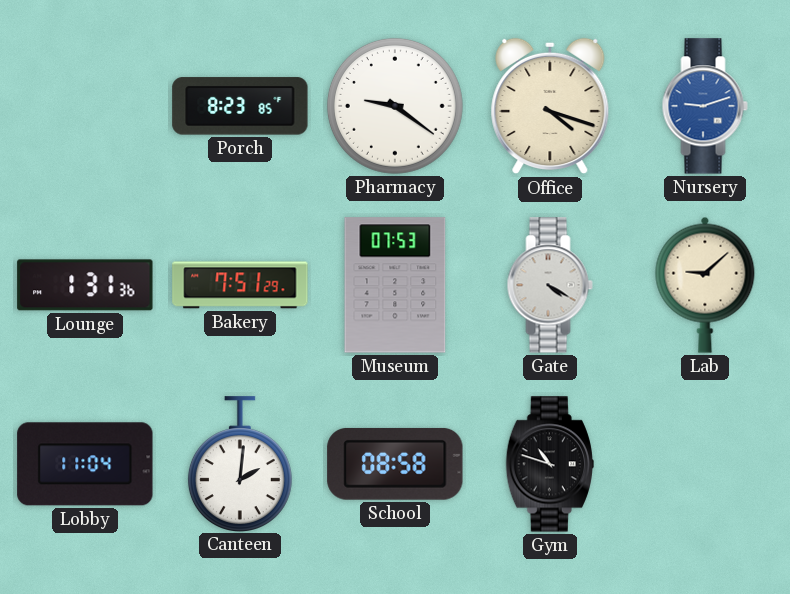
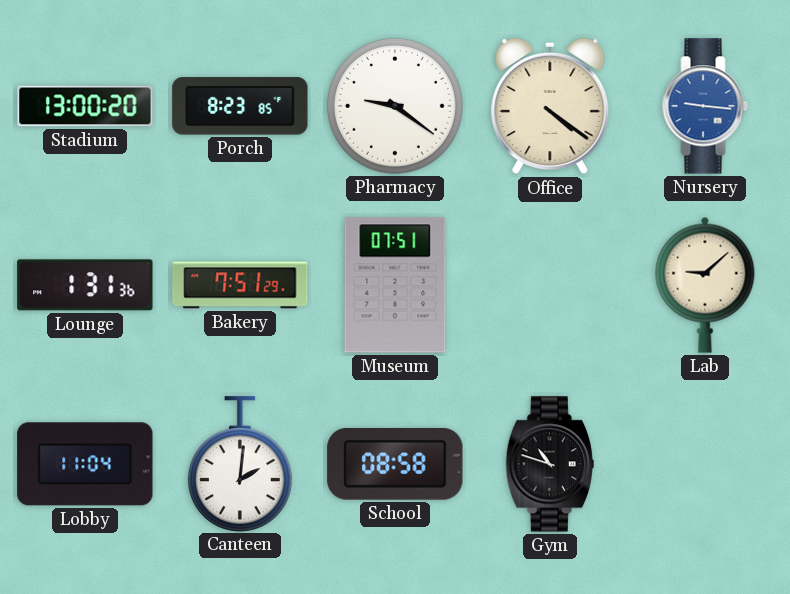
Stadium: none -> 13:00 (85, 106)
Office: 4:18 -> 4:21 (550, 106)
Nursery: 9:12 -> 9:16 (705, 106)
Museum: 07:53 -> 07:51 (395, 285)
Gate: 4:20 -> none (550, 285)
